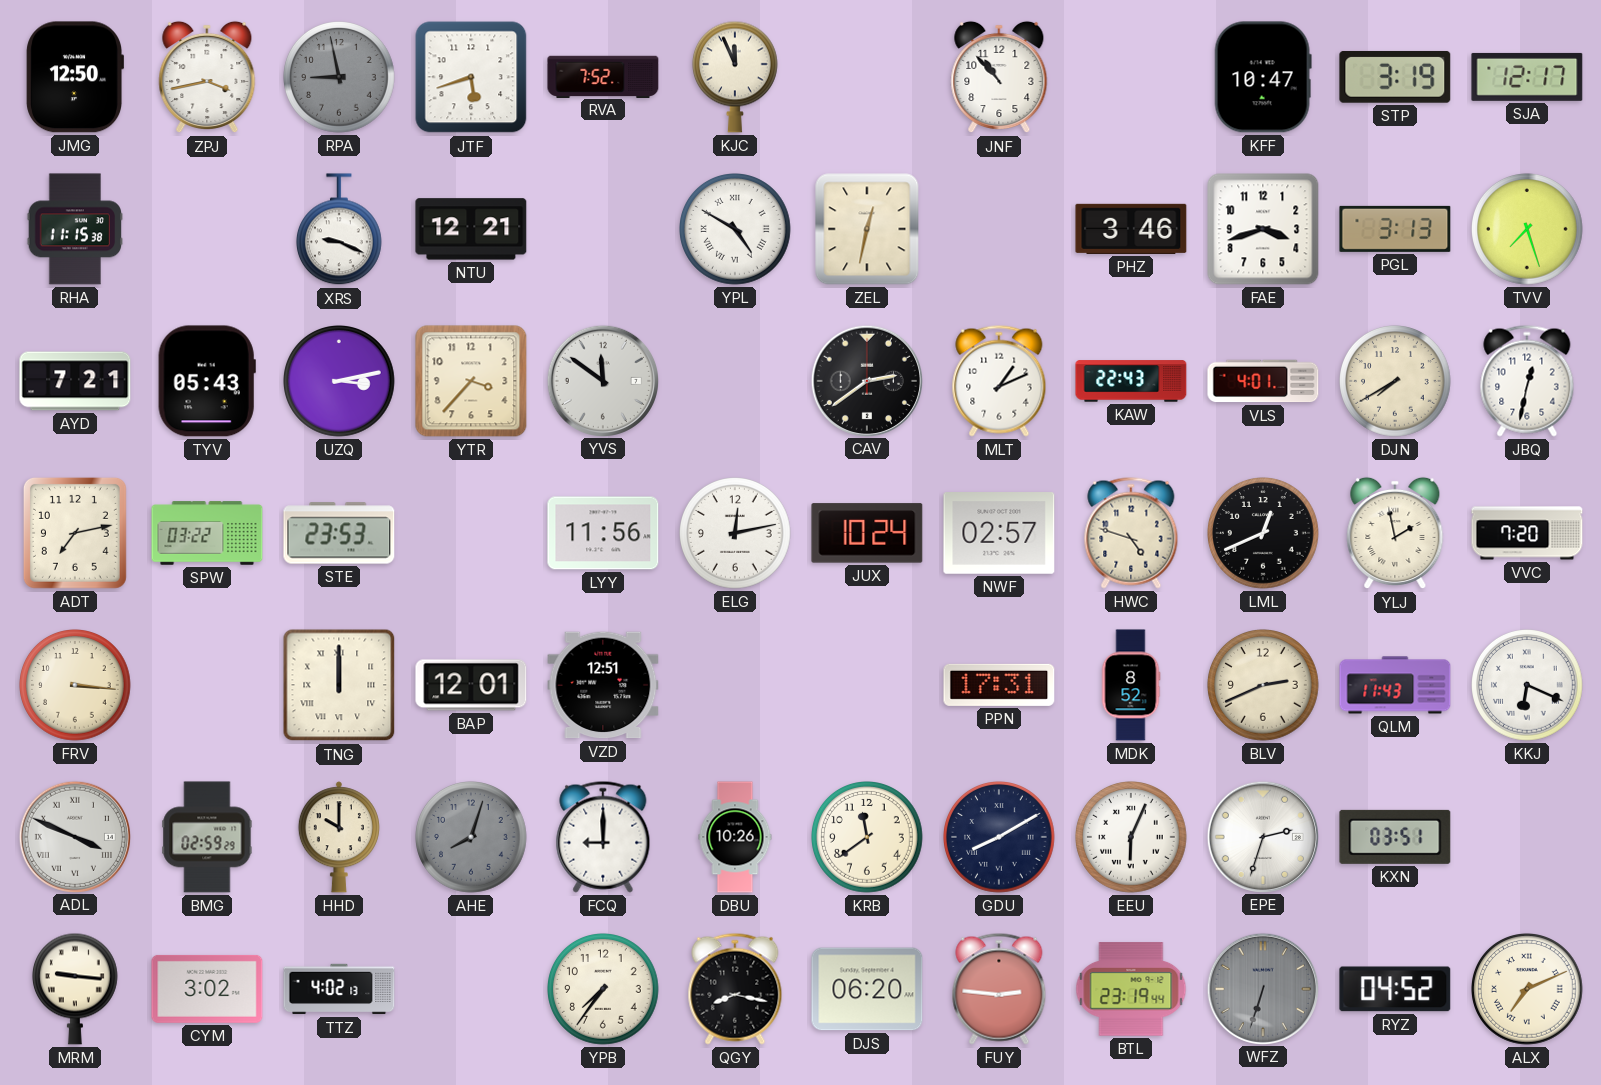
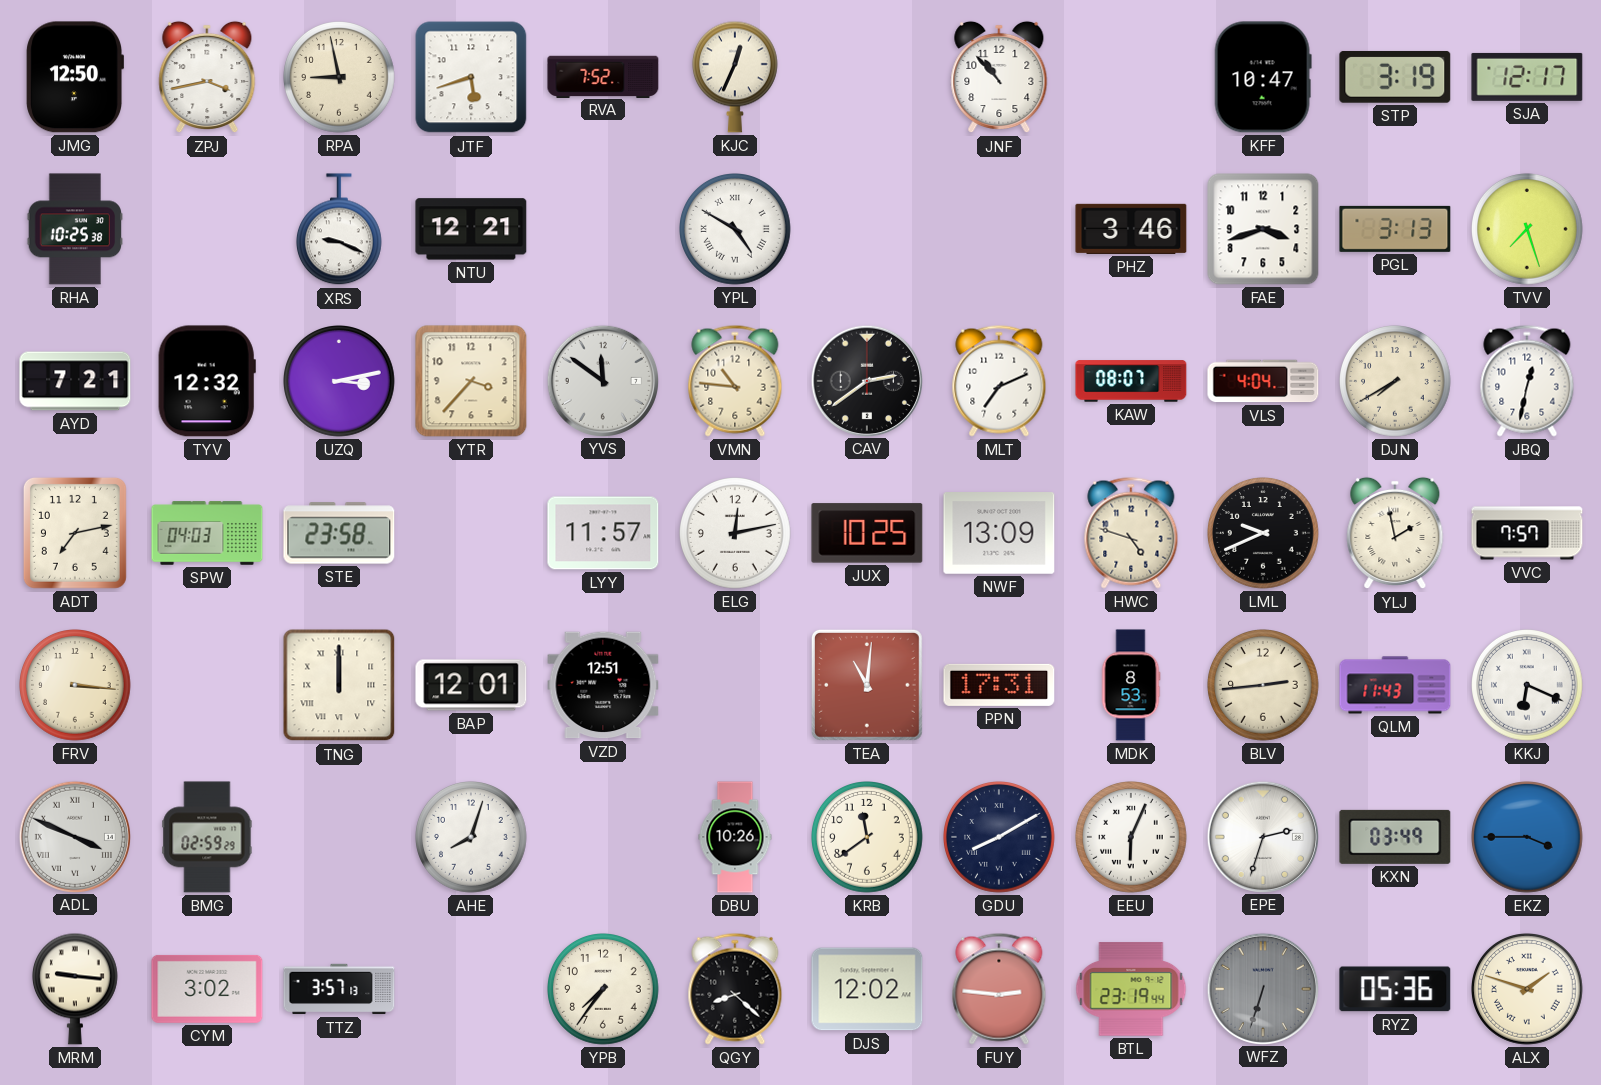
RPA dial: grey -> cream (340, 78)
KJC: 11:56 -> 12:34 (735, 77)
RHA: 11:15 -> 10:25 (74, 229)
ZEL: 12:32 -> none (867, 229)
TYV: 05:43 -> 12:32 (207, 381)
VMN: none -> 10:46 (735, 381)
MLT: 1:11 -> 7:11 (999, 381)
KAW: 22:43 -> 08:07 (1131, 381)
VLS: 4:01 -> 4:04 (1263, 381)
SPW: 03:22 -> 04:03 (207, 533)
STE: 23:53 -> 23:58 (339, 533)
LYY: 11:56 -> 11:57 (603, 533)
JUX: 10:24 -> 10:25 (867, 533)
NWF: 02:57 -> 13:09 (999, 533)
LML: 12:41 -> 9:41 (1264, 534)
VVC: 7:20 -> 7:57 (1527, 533)
TEA: none -> 11:01 (867, 685)
MDK: 8:52 -> 8:53 (1131, 685)
BLV: 2:41 -> 2:44 (1264, 686)
HHD: 10:00 -> none (339, 837)
AHE dial: grey -> white (472, 838)
FCQ: 9:00 -> none (603, 837)
KXN: 03:51 -> 03:49 (1395, 837)
EKZ: none -> 3:45 (1528, 838)
TTZ: 4:02 -> 3:57 (339, 989)
QGY: 8:17 -> 8:22 (735, 989)
DJS: 06:20 -> 12:02 (867, 989)
RYZ: 04:52 -> 05:36 (1395, 989)
ALX: 7:11 -> 1:48 (1528, 990)
